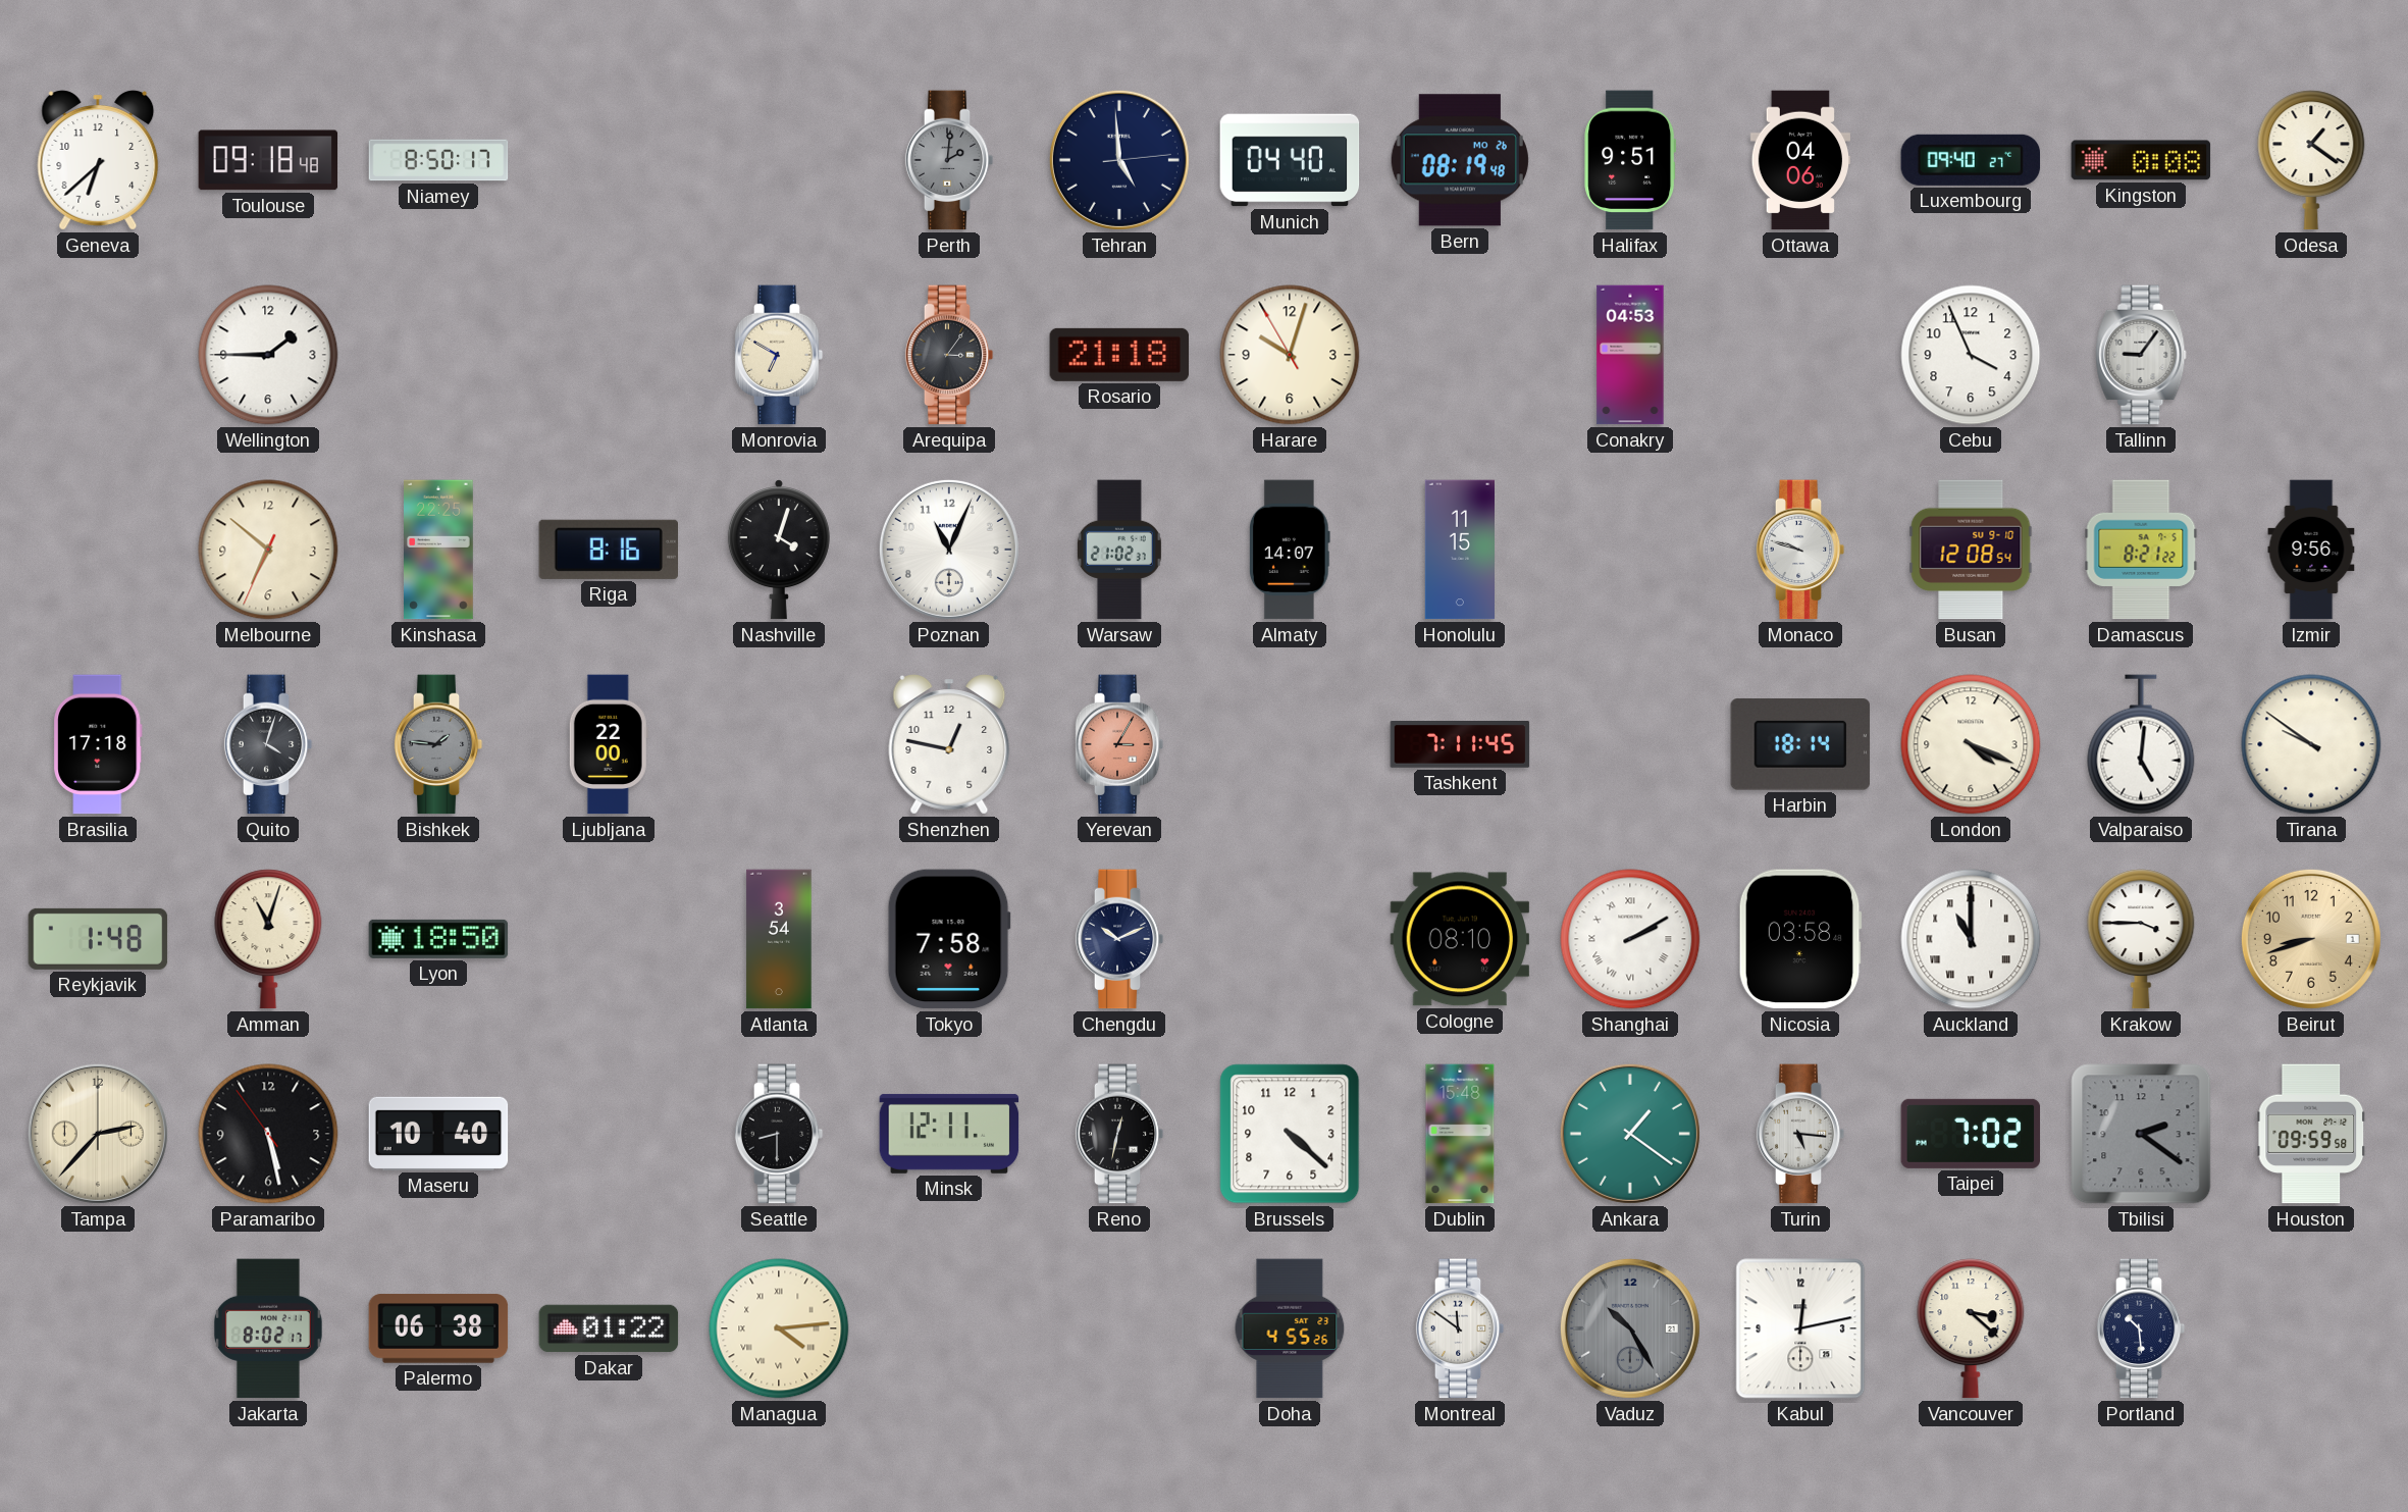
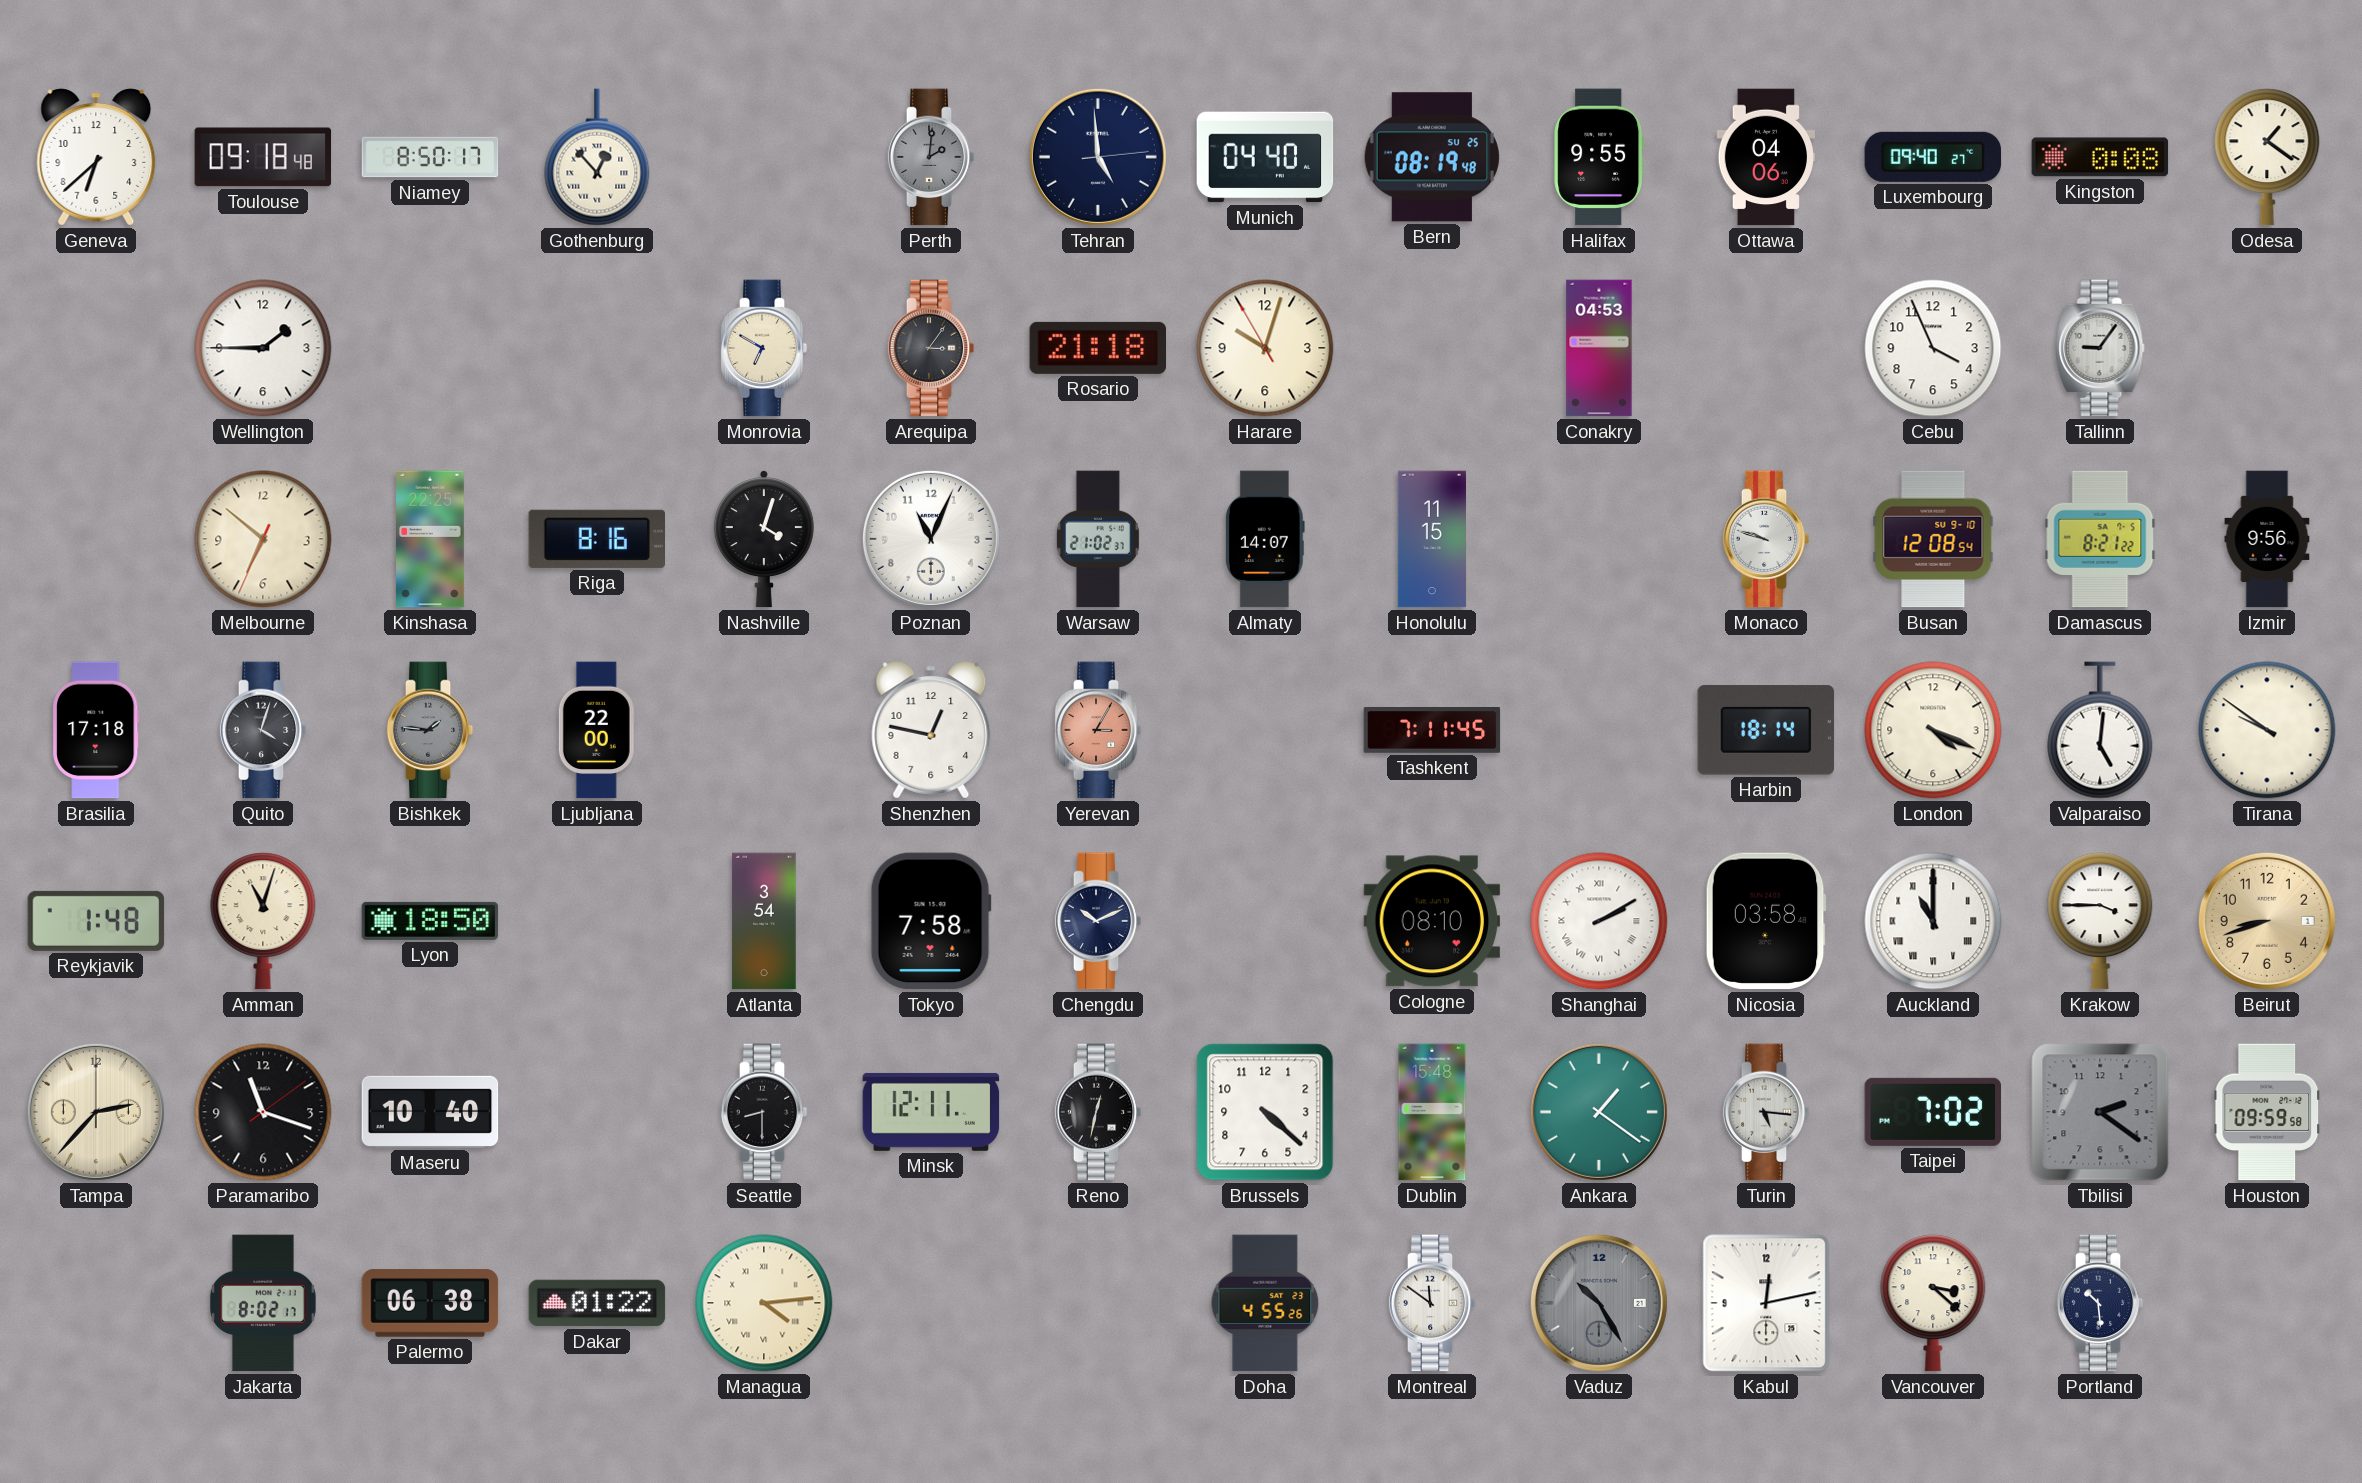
Gothenburg: none -> 12:53 (597, 157)
Bern date: MO 26 -> SU 25 (1432, 157)
Halifax: 9:51 -> 9:55 (1599, 157)
Paramaribo: 5:27 -> 11:18 (263, 1112)
